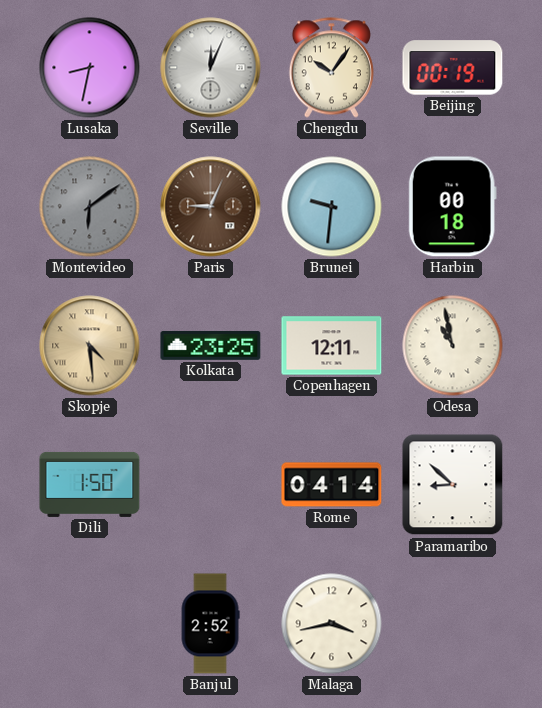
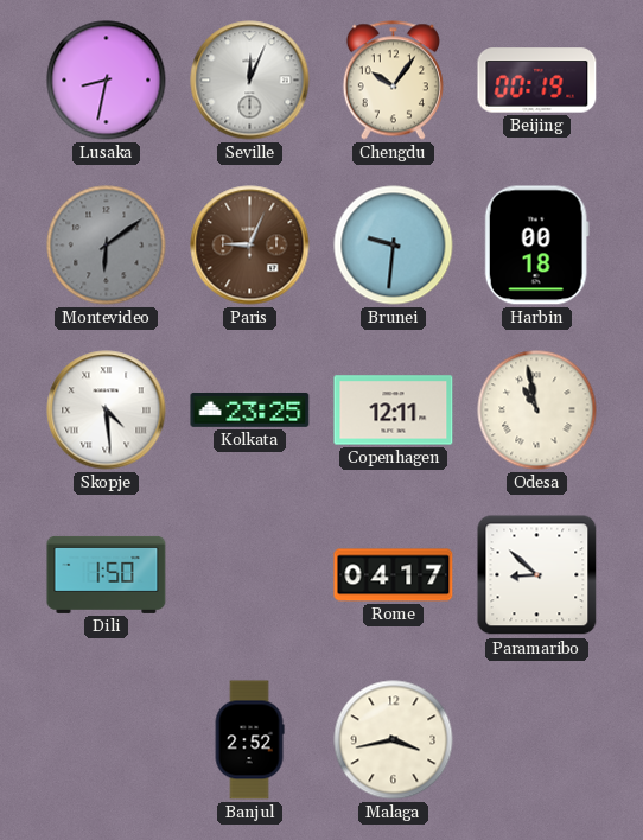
Skopje dial: champagne -> white (107, 411)
Rome: 04:14 -> 04:17 (394, 575)
